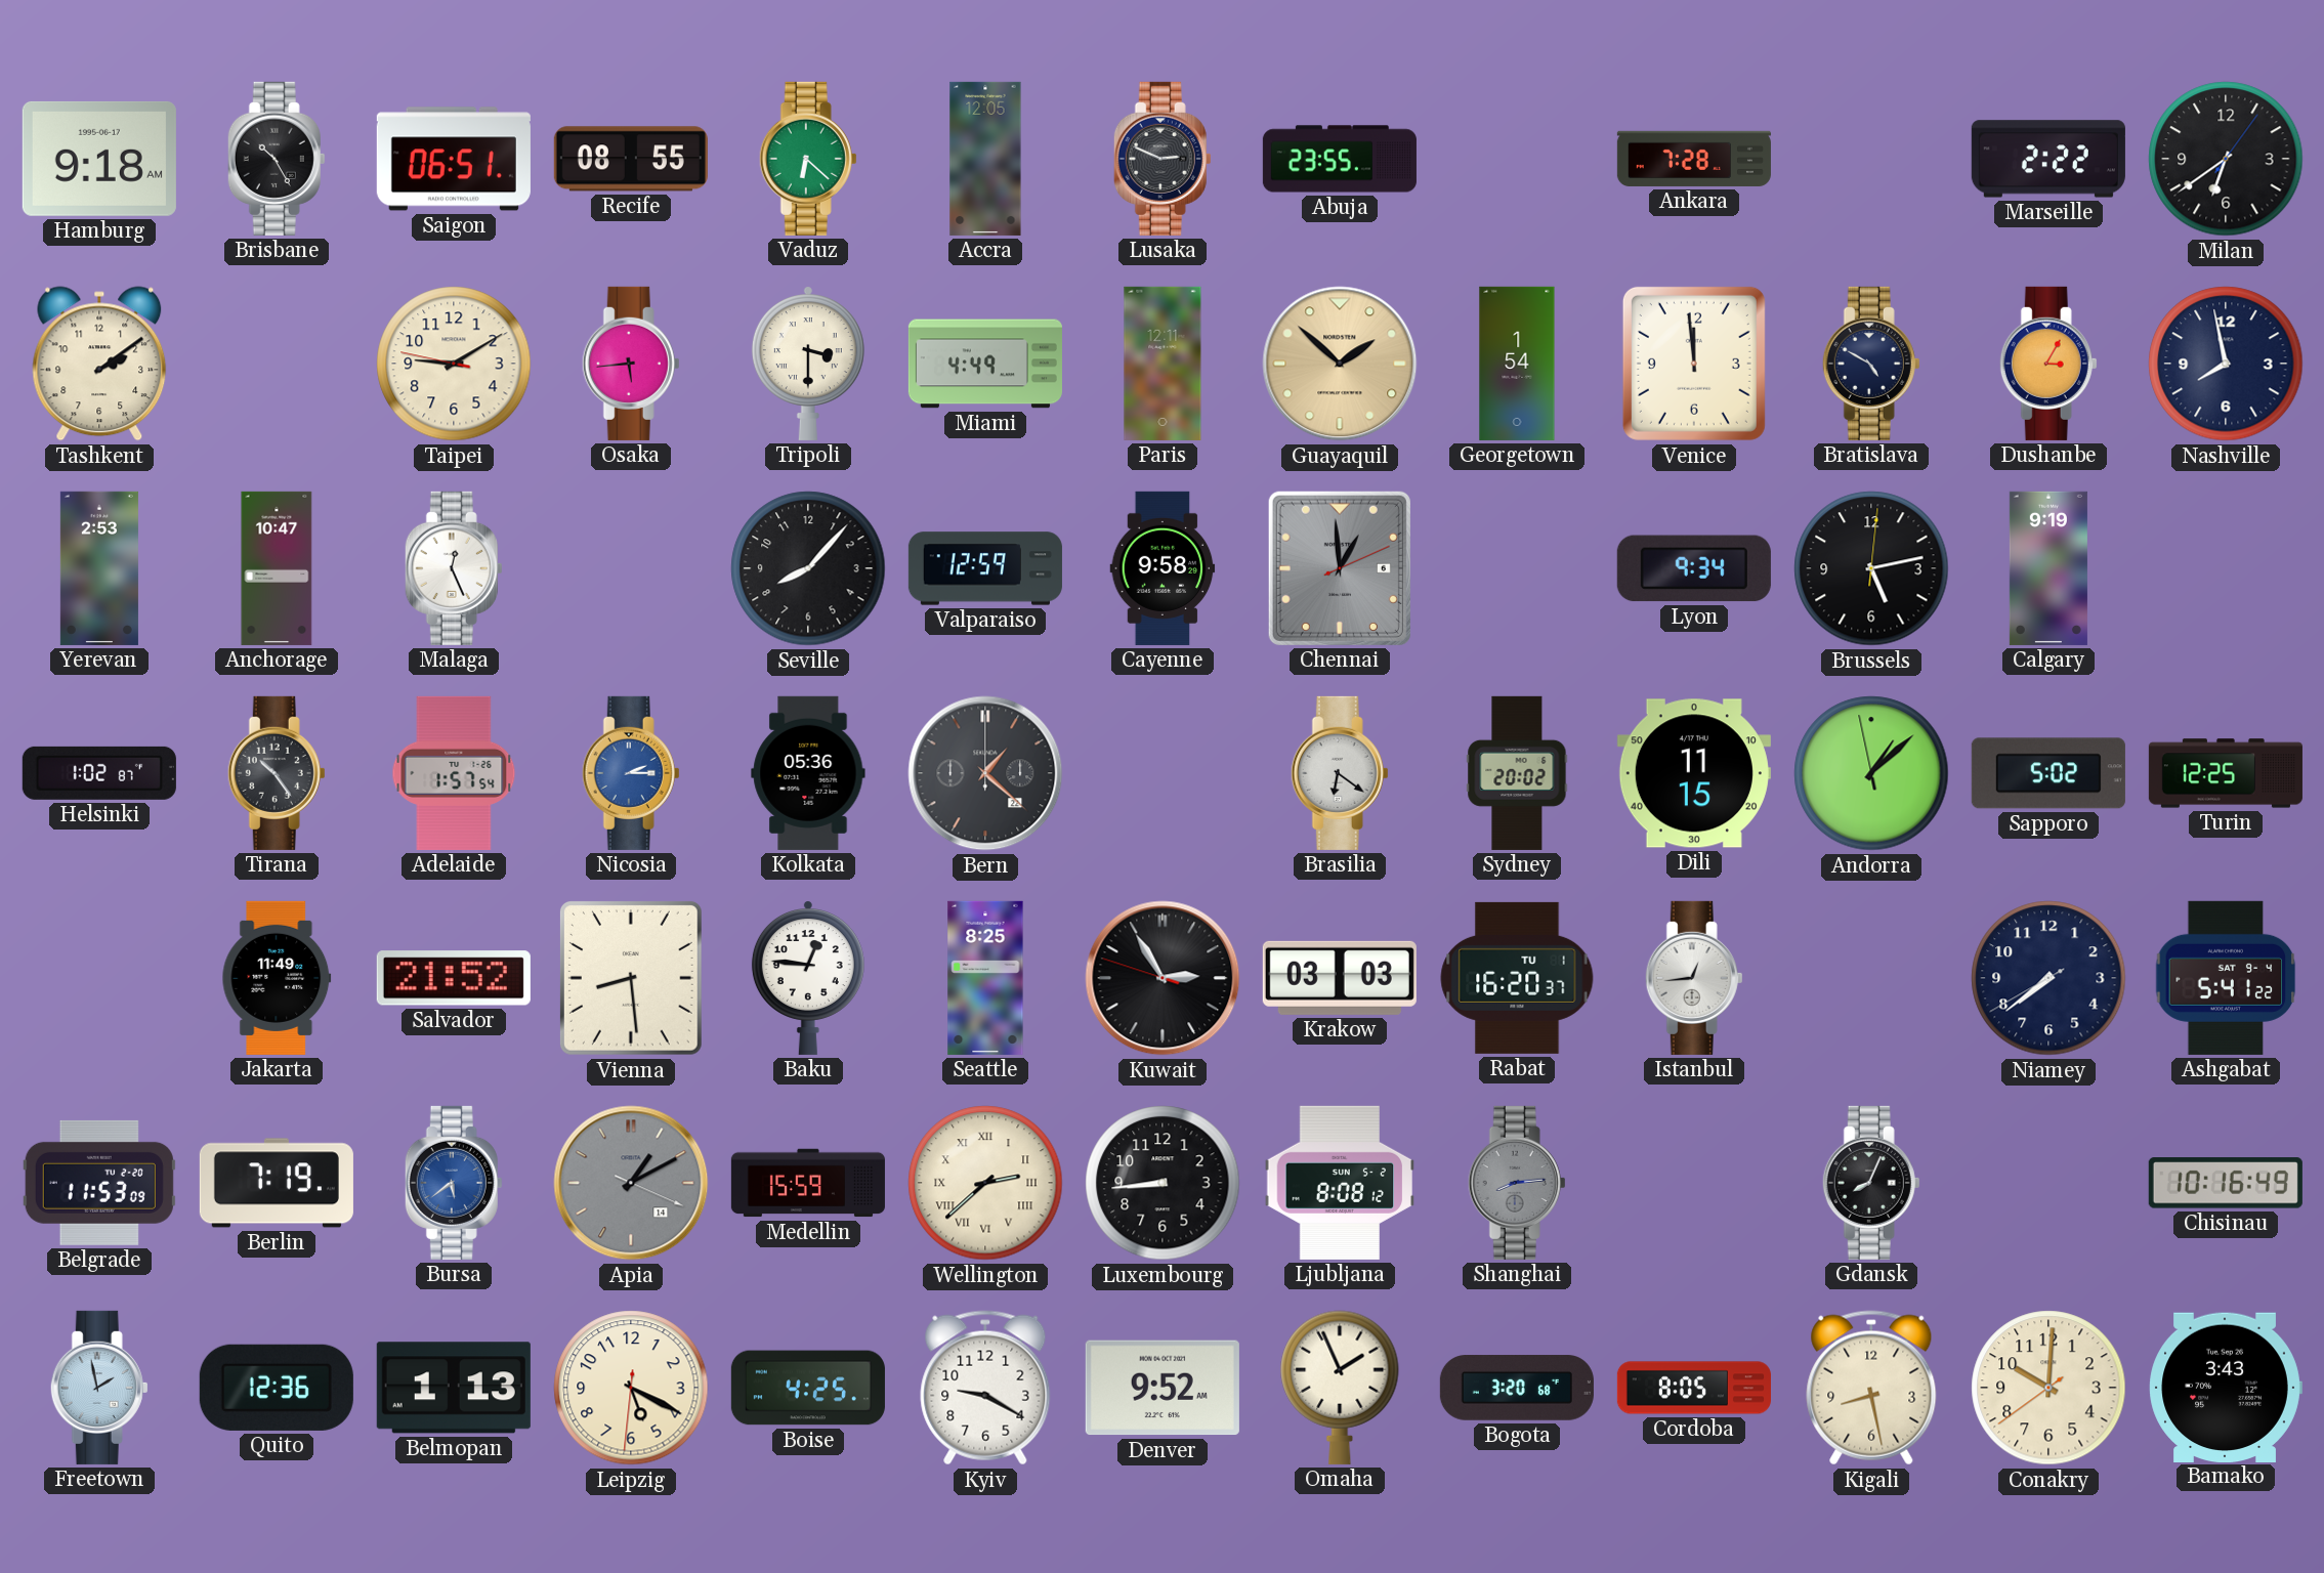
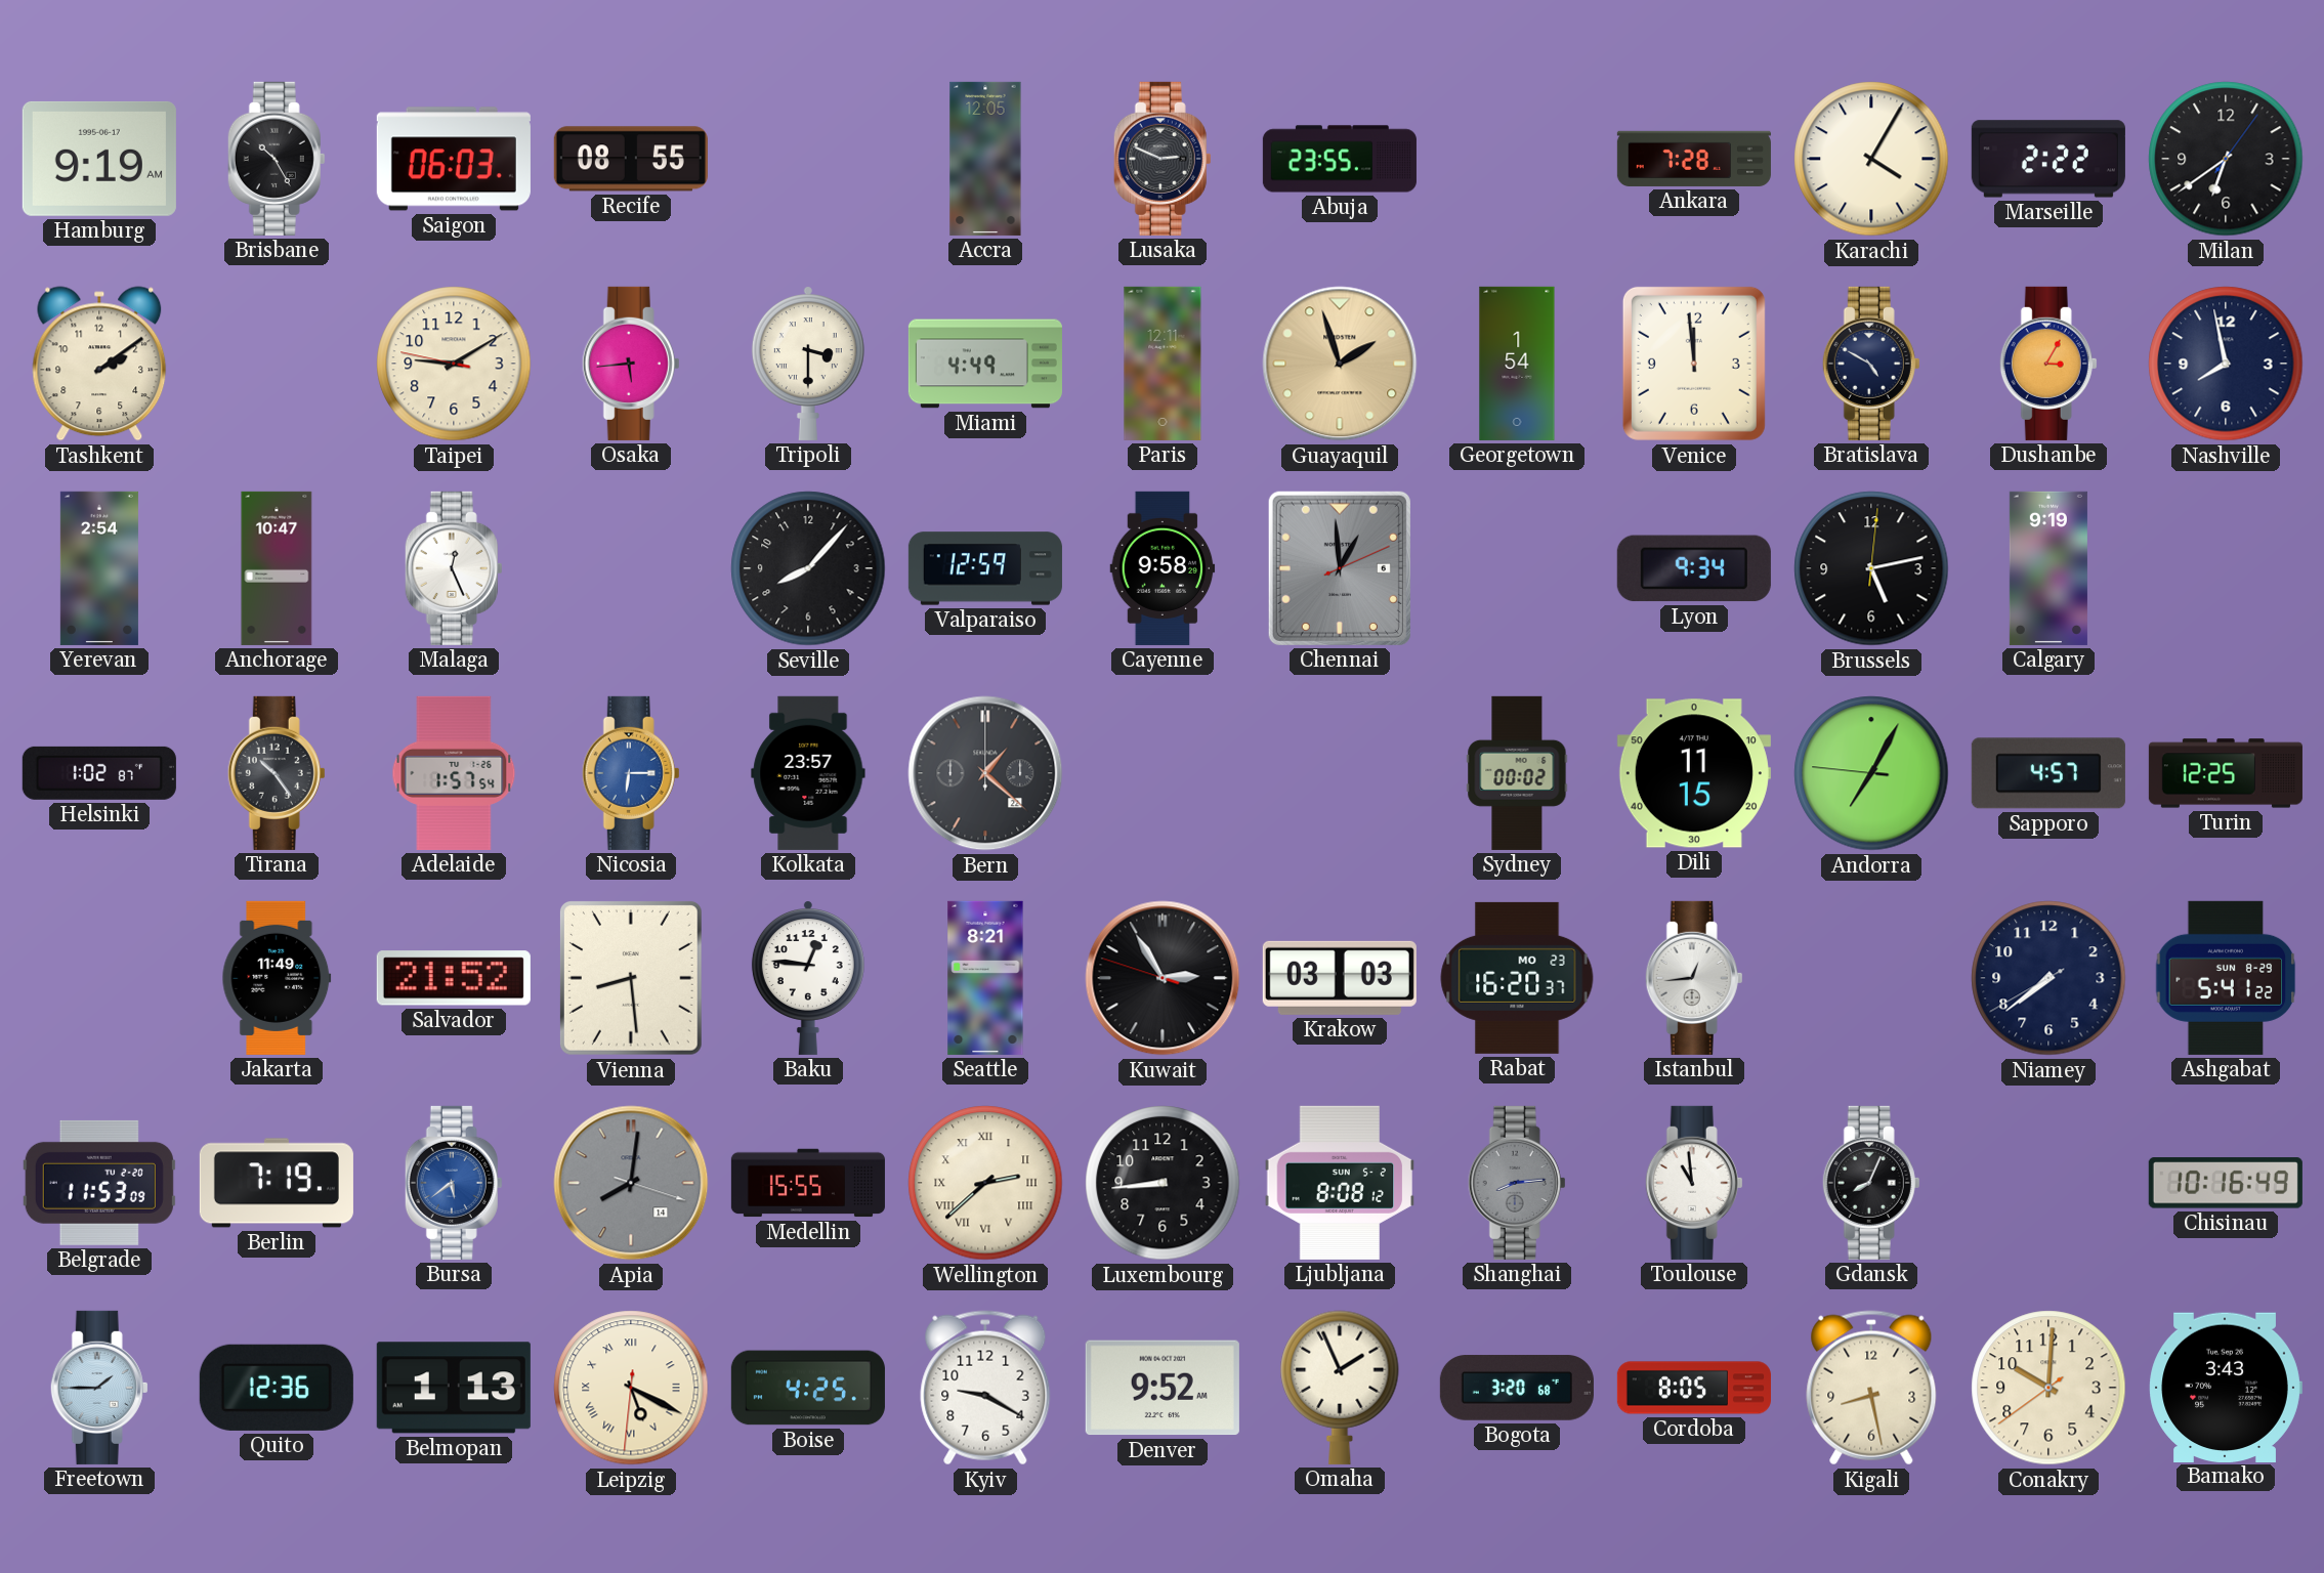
Hamburg: 9:18 -> 9:19 (99, 159)
Saigon: 06:51 -> 06:03 (454, 159)
Vaduz: 6:22 -> none (808, 159)
Karachi: none -> 4:05 (1871, 159)
Guayaquil: 1:52 -> 1:57 (1340, 364)
Yerevan: 2:53 -> 2:54 (99, 568)
Nicosia: 2:15 -> 6:15 (631, 773)
Kolkata: 05:36 -> 23:57 (808, 773)
Brasilia: 6:21 -> none (1340, 773)
Sydney: 20:02 -> 00:02 (1517, 773)
Andorra: 1:07 -> 7:04 (1871, 773)
Sapporo: 5:02 -> 4:57 (2048, 773)
Seattle: 8:25 -> 8:21 (985, 978)
Rabat date: TU 1 -> MO 23 (1517, 978)
Ashgabat date: SAT 9-4 -> SUN 8-29 (2226, 978)
Apia: 1:10 -> 8:01 (631, 1183)
Medellin: 15:59 -> 15:55 (808, 1183)
Toulouse: none -> 10:59 (1694, 1183)
Freetown: 1:58 -> 1:45 (99, 1388)
Leipzig numerals: Arabic -> Roman (631, 1388)
